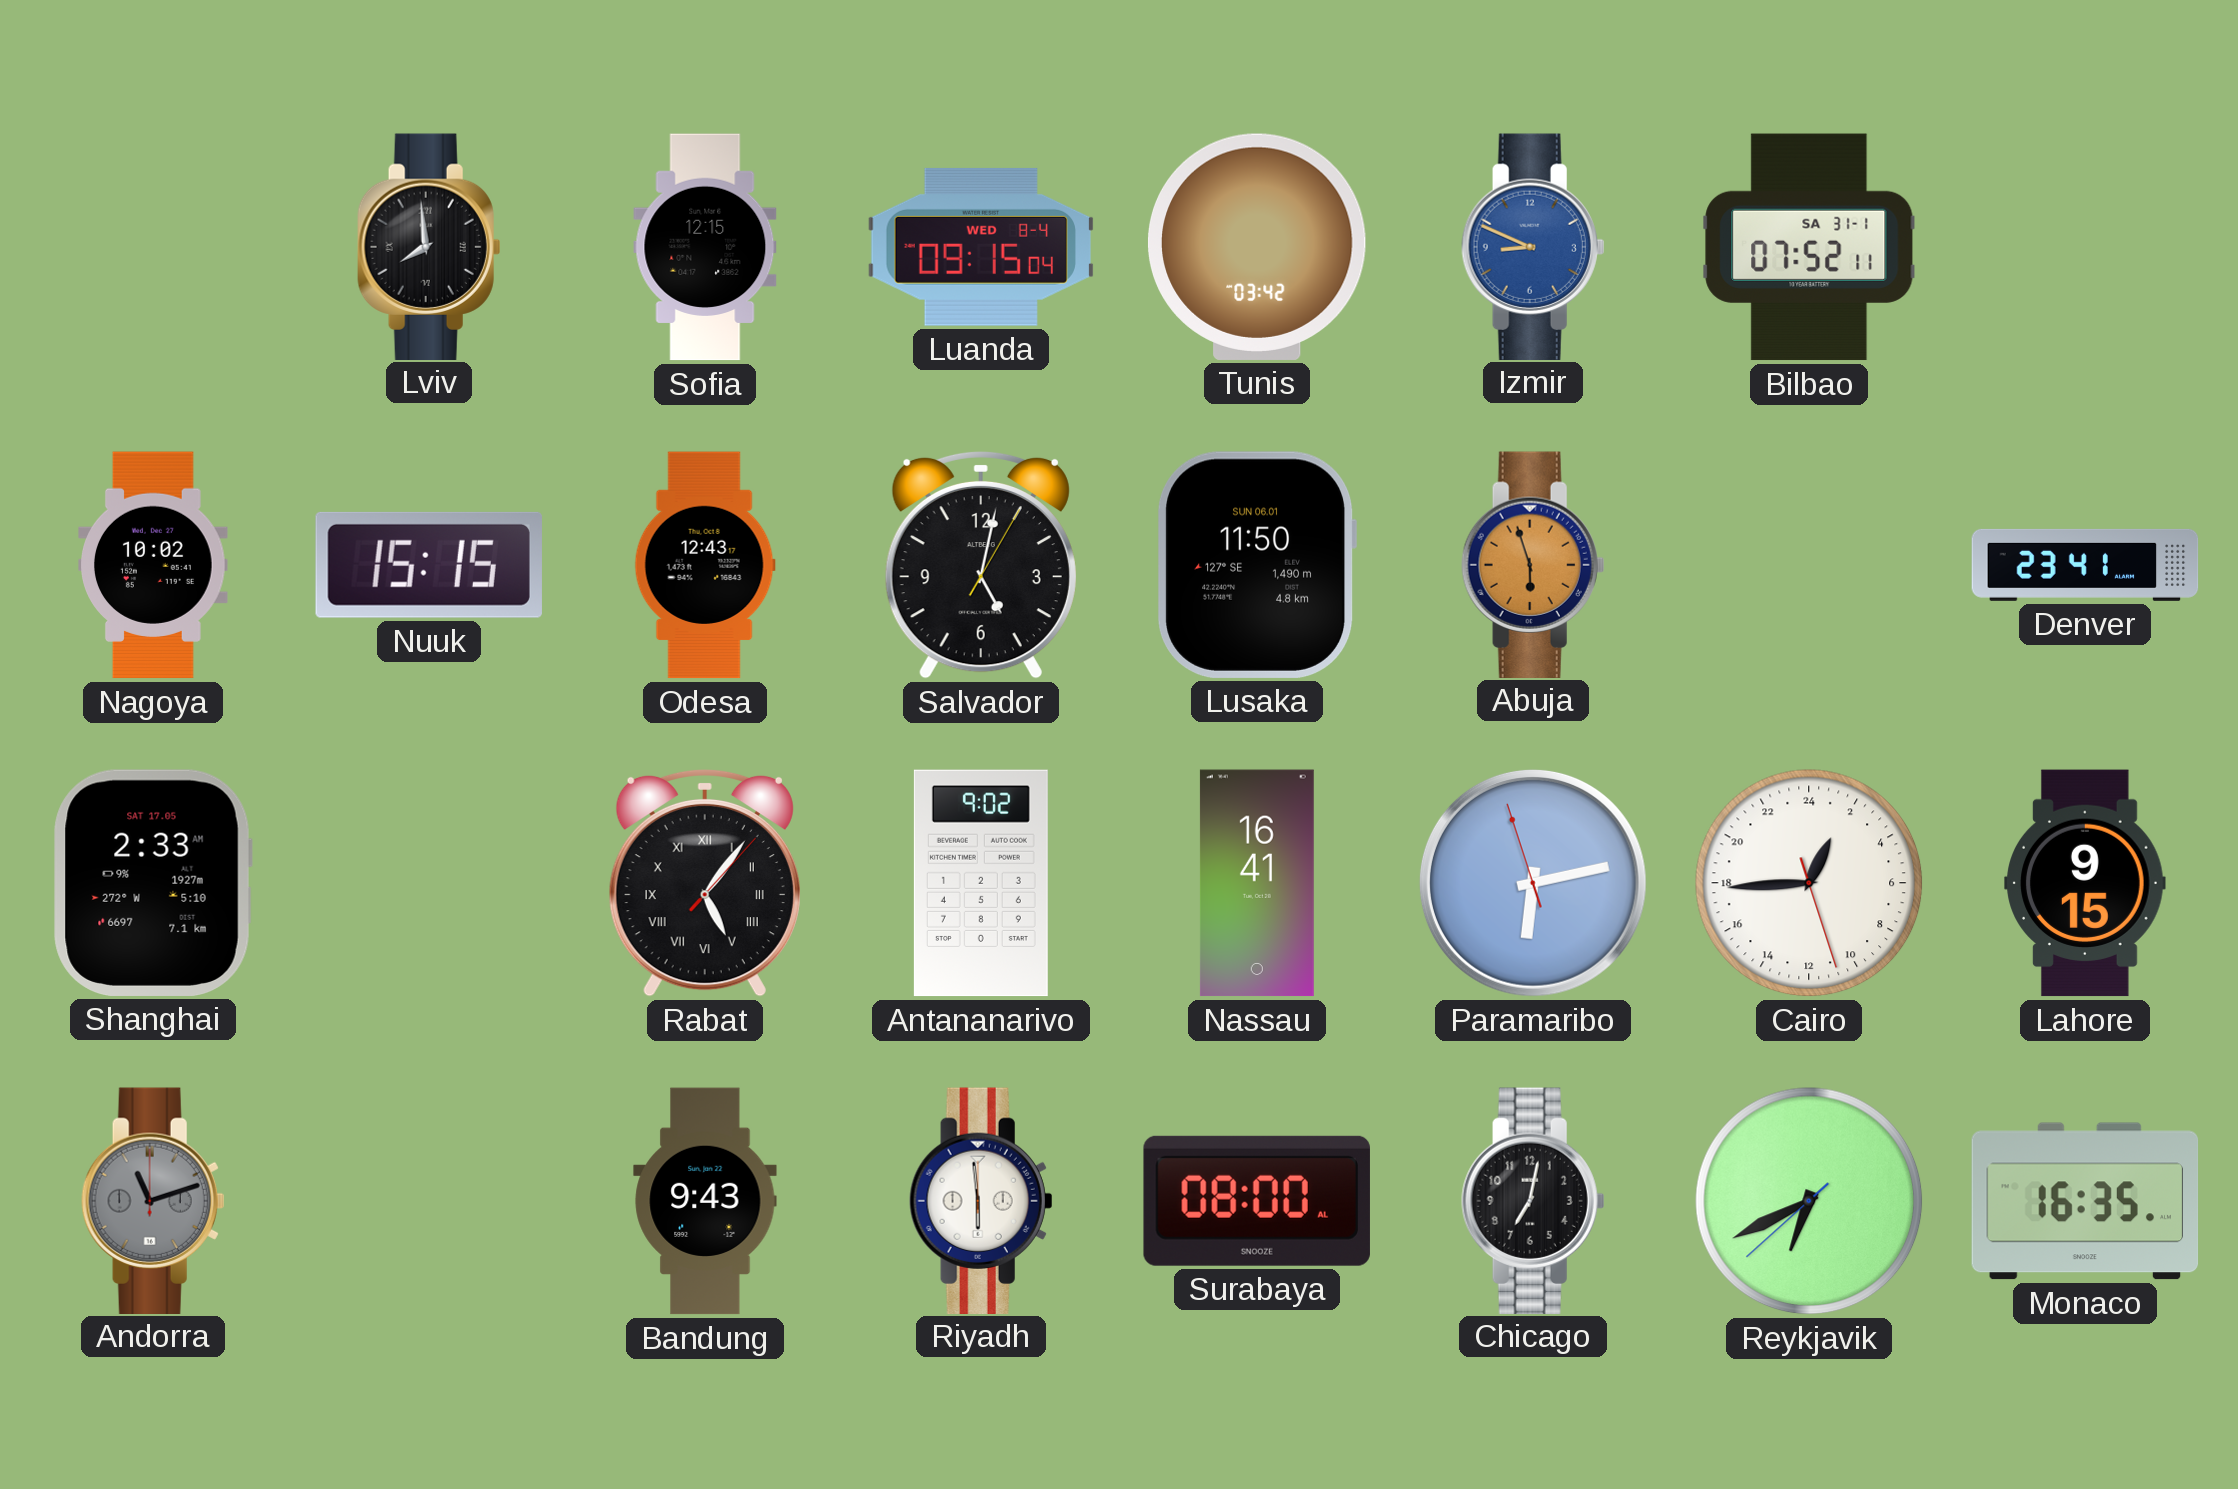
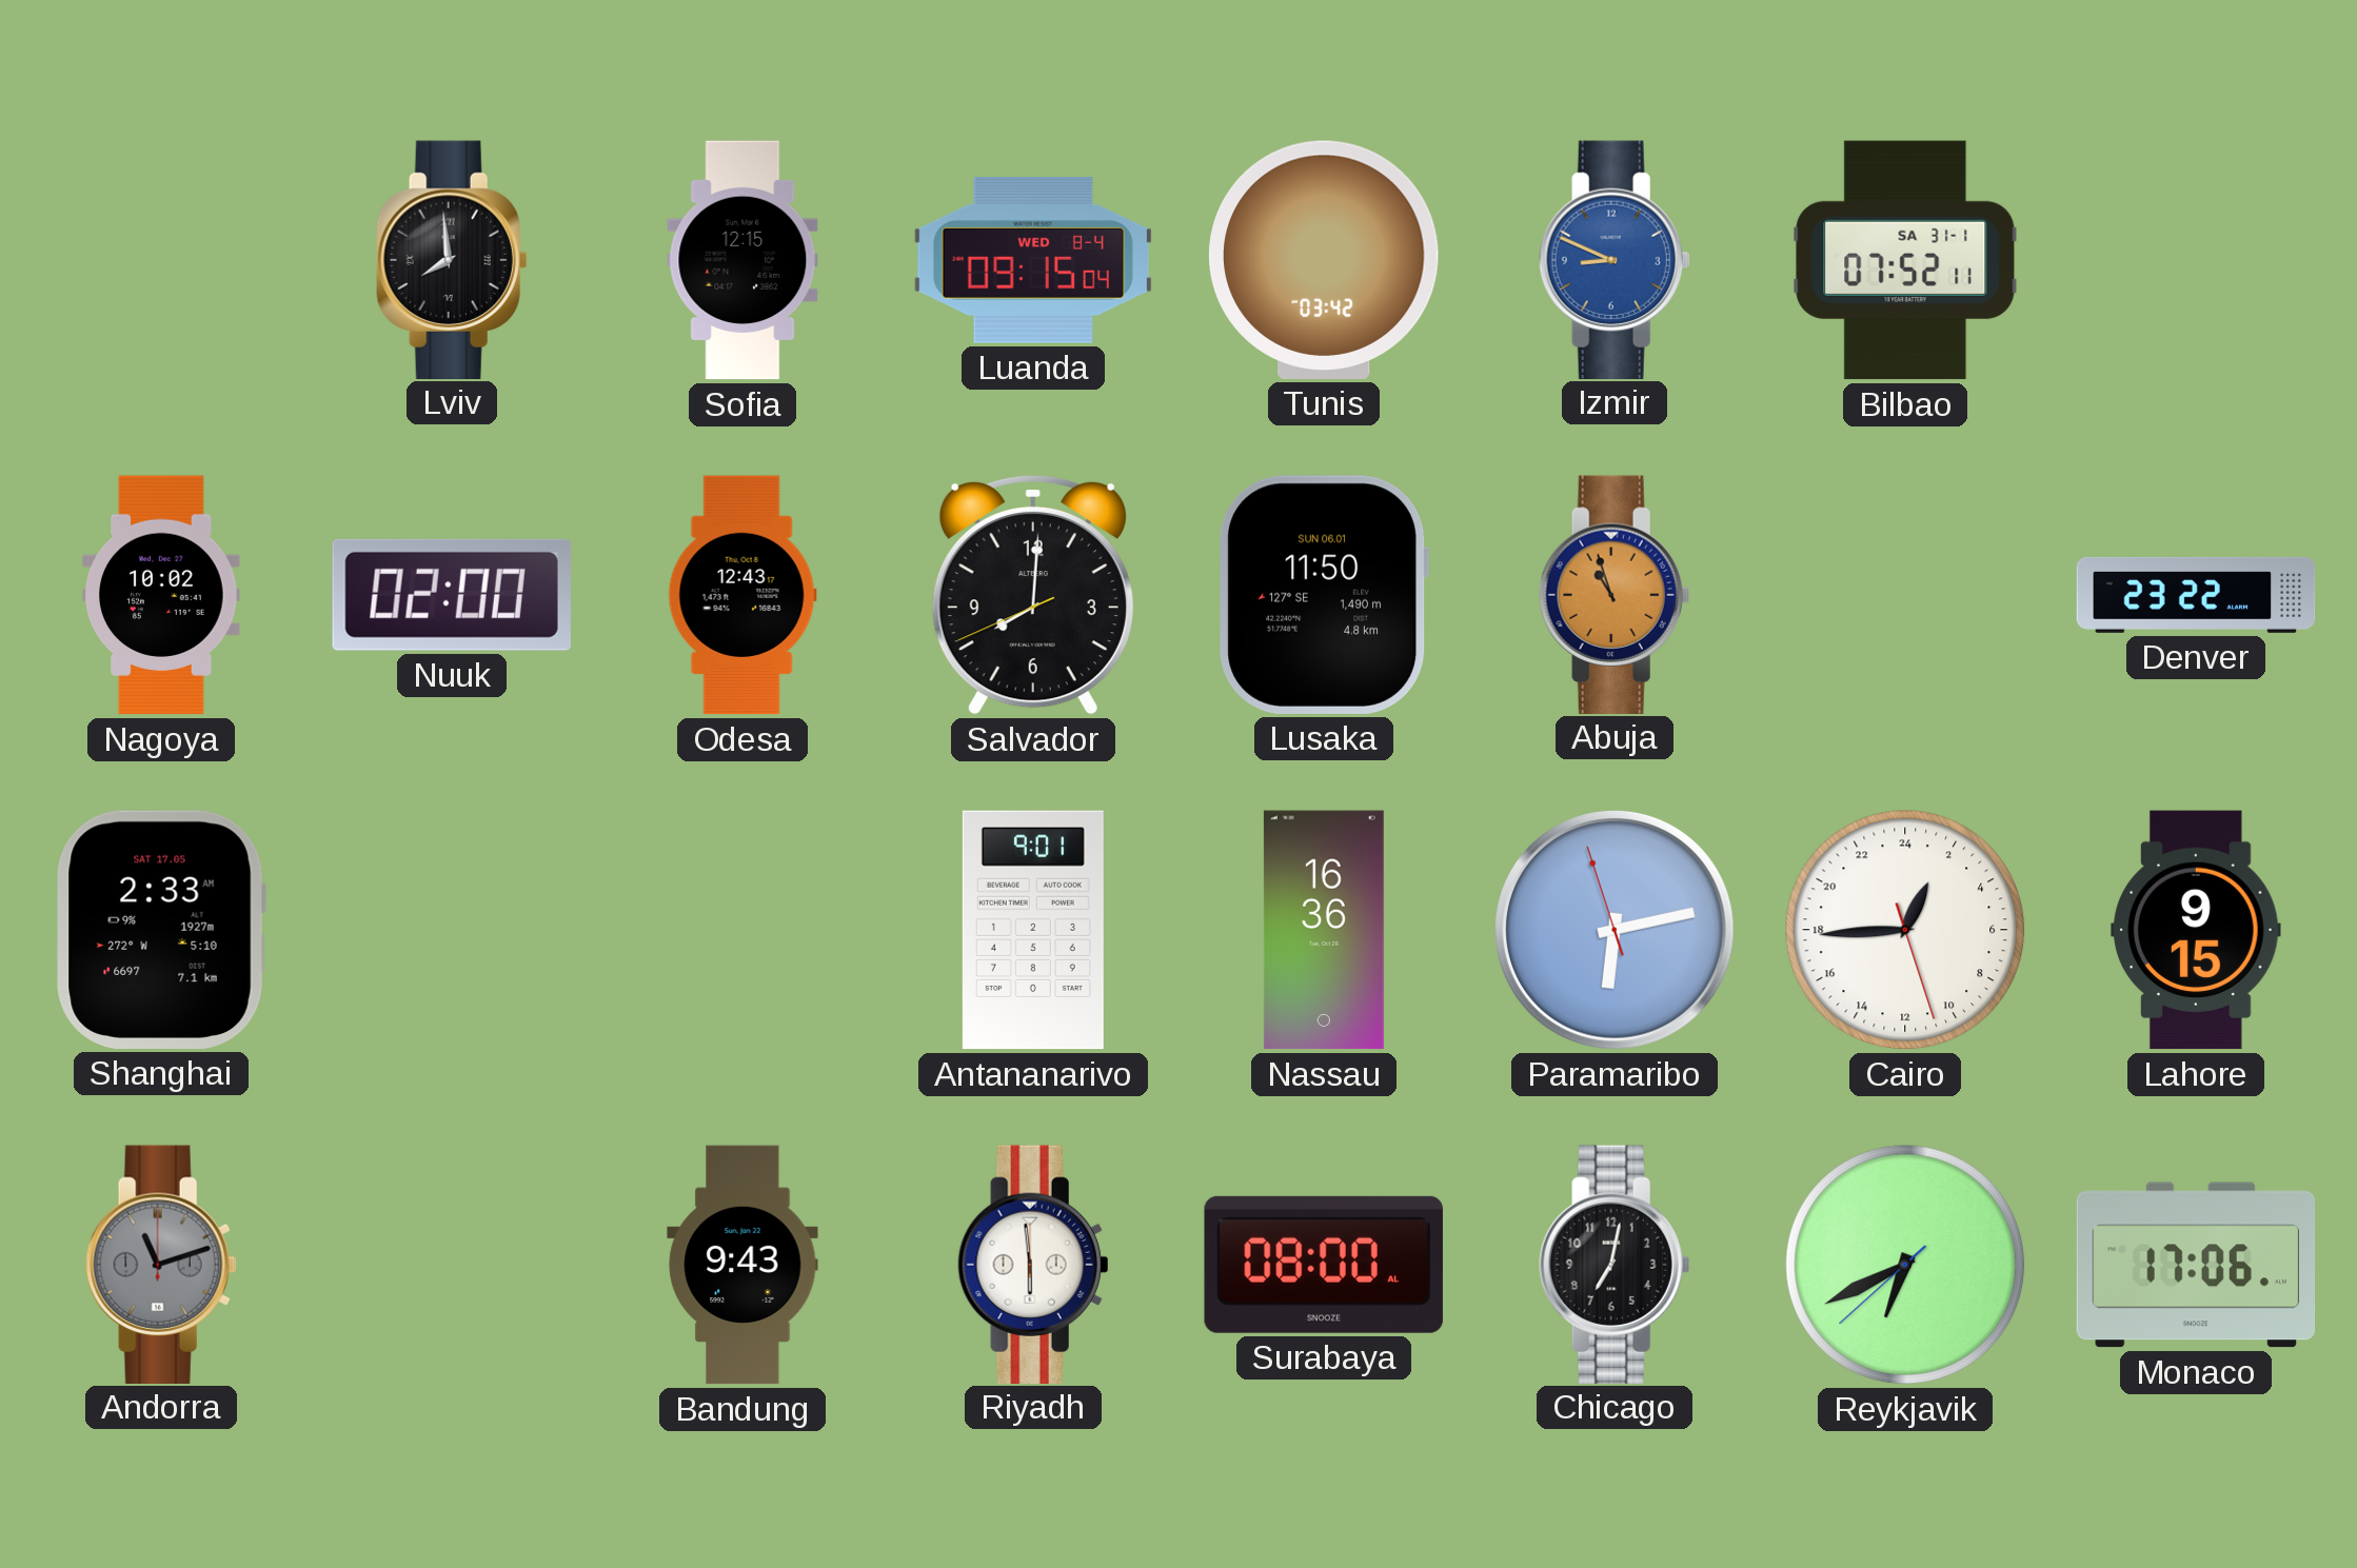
Nuuk: 15:15 -> 02:00 (452, 595)
Salvador: 5:02 -> 8:00 (1033, 595)
Abuja: 5:57 -> 10:57 (1615, 594)
Denver: 23:41 -> 23:22 (2196, 595)
Rabat: 5:06 -> none (705, 883)
Antananarivo: 9:02 -> 9:01 (1033, 930)
Nassau: 16:41 -> 16:36 (1324, 930)
Monaco: 16:35 -> 17:06 (2196, 1265)
